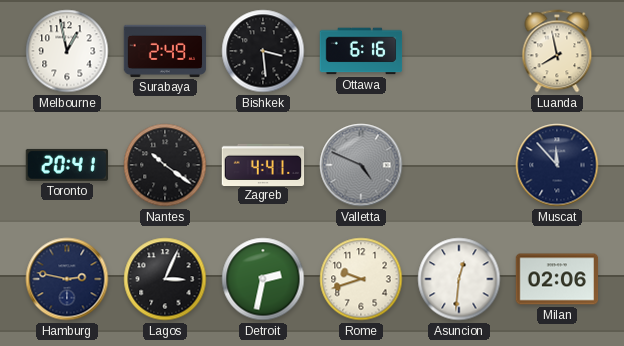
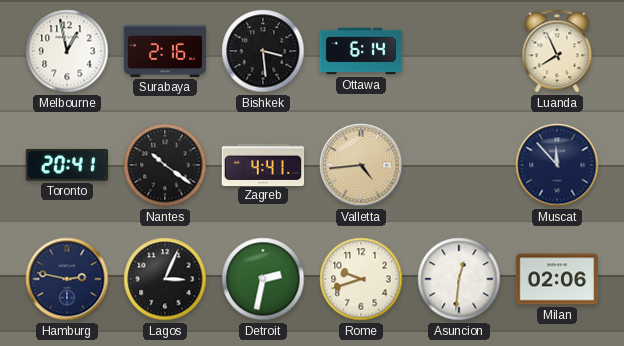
Surabaya: 2:49 -> 2:16 (165, 51)
Ottawa: 6:16 -> 6:14 (361, 51)
Luanda: 7:58 -> 7:56 (557, 51)
Valletta: 4:49 -> 4:44 (361, 165)
Valletta dial: grey -> champagne (361, 165)
